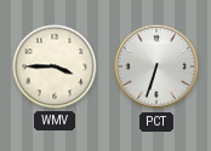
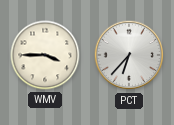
PCT: 6:33 -> 6:37 (129, 55)
